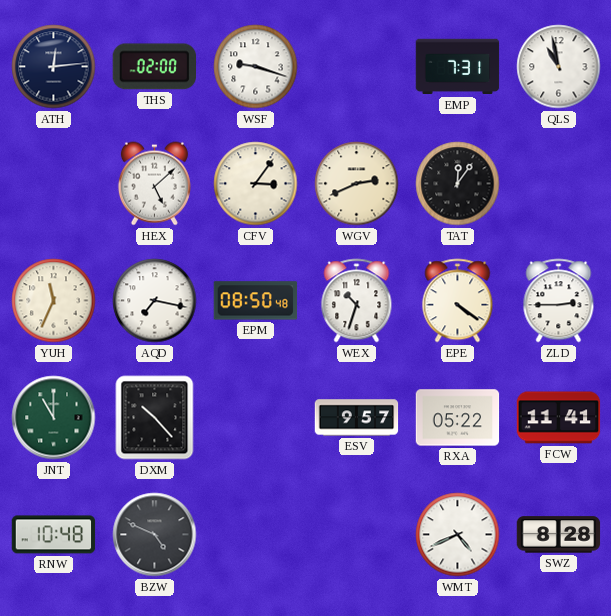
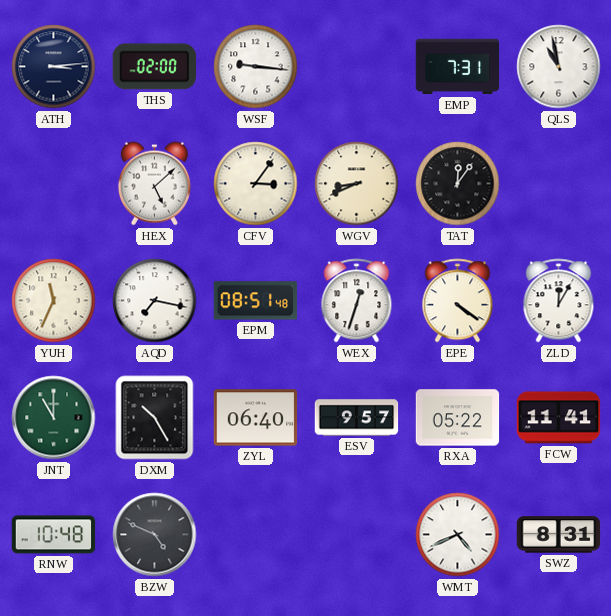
ATH: 12:14 -> 3:14 (54, 67)
WSF: 9:18 -> 9:16 (256, 67)
WGV: 2:41 -> 8:41 (357, 184)
EPM: 08:50 -> 08:51 (256, 301)
WEX: 10:33 -> 12:33 (357, 301)
ZLD: 2:45 -> 12:05 (559, 301)
DXM: 10:23 -> 10:25 (155, 418)
ZYL: none -> 06:40 (256, 418)
SWZ: 8:28 -> 8:31 (559, 535)
